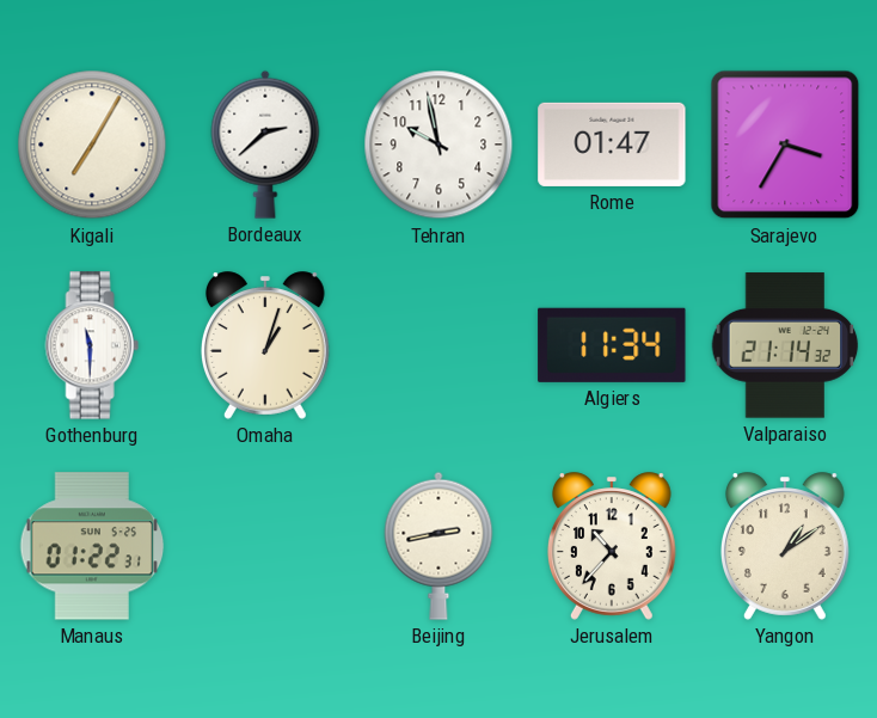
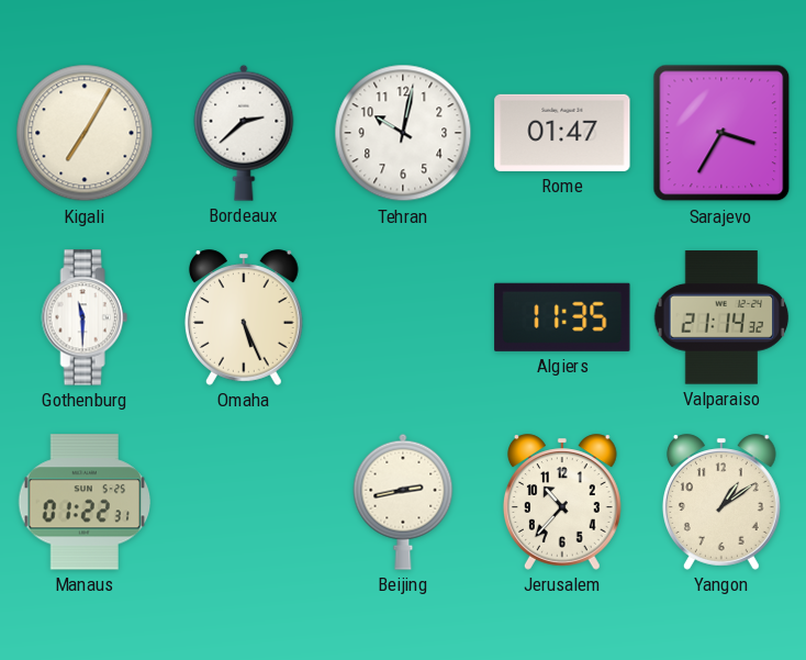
Tehran: 9:58 -> 10:02 (403, 133)
Omaha: 1:03 -> 5:26 (244, 317)
Algiers: 11:34 -> 11:35 (562, 317)
